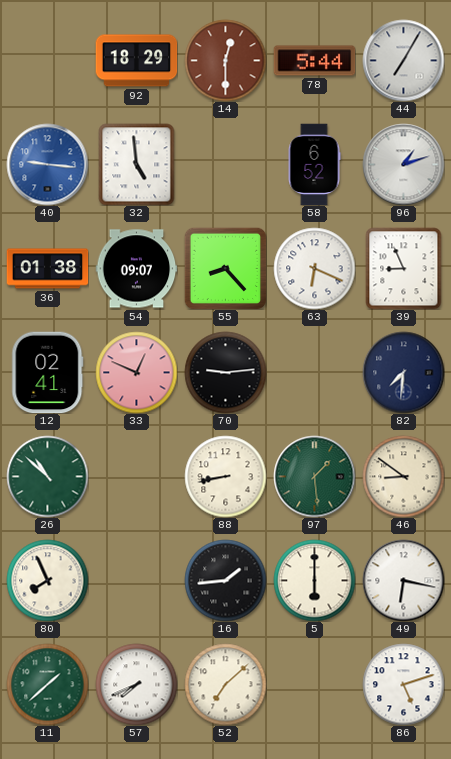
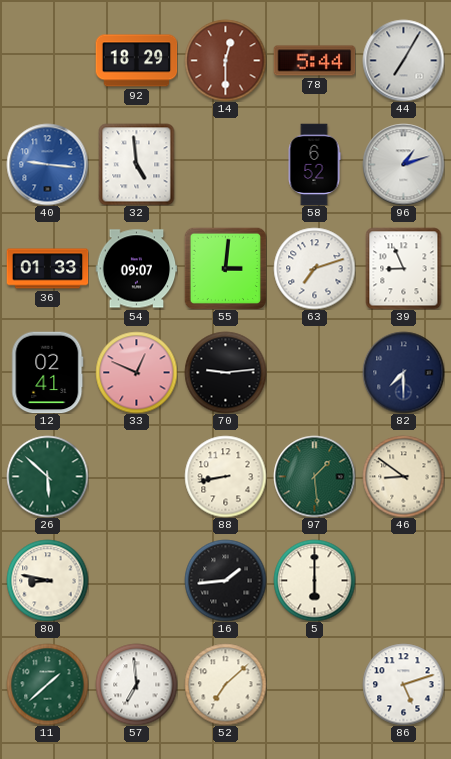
36: 01:38 -> 01:33 (47, 269)
55: 8:23 -> 3:01 (225, 268)
63: 6:19 -> 7:12 (314, 268)
82: 7:31 -> 7:30 (403, 372)
26: 10:52 -> 5:52 (47, 476)
80: 7:56 -> 8:47 (47, 580)
49: 6:17 -> none (403, 580)
57: 7:41 -> 6:59 (136, 684)
